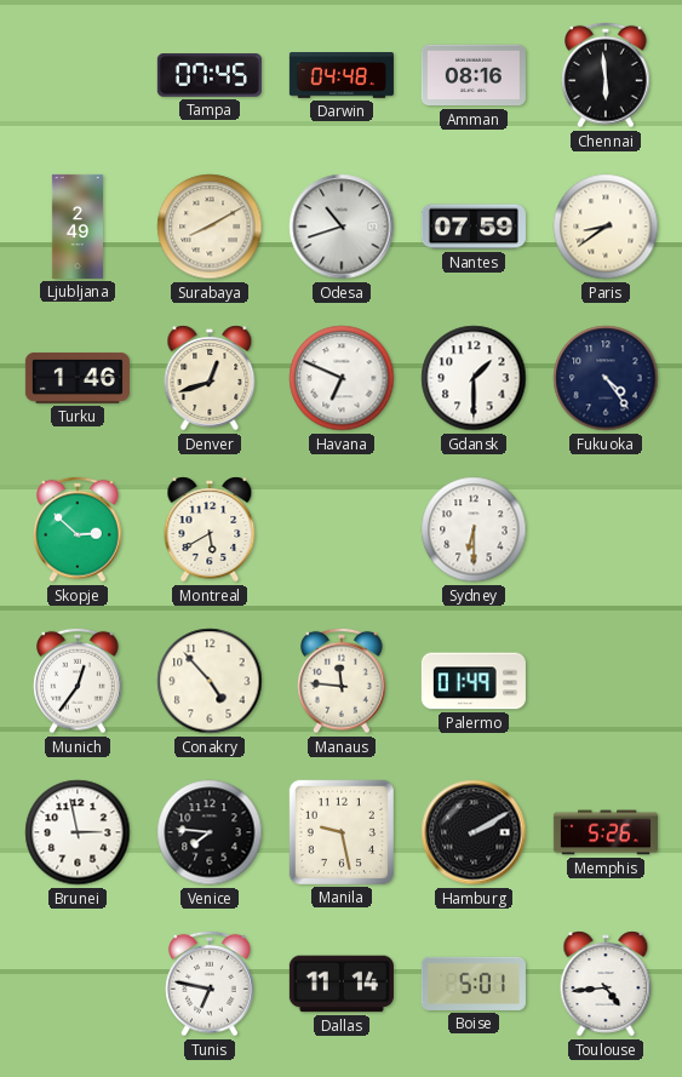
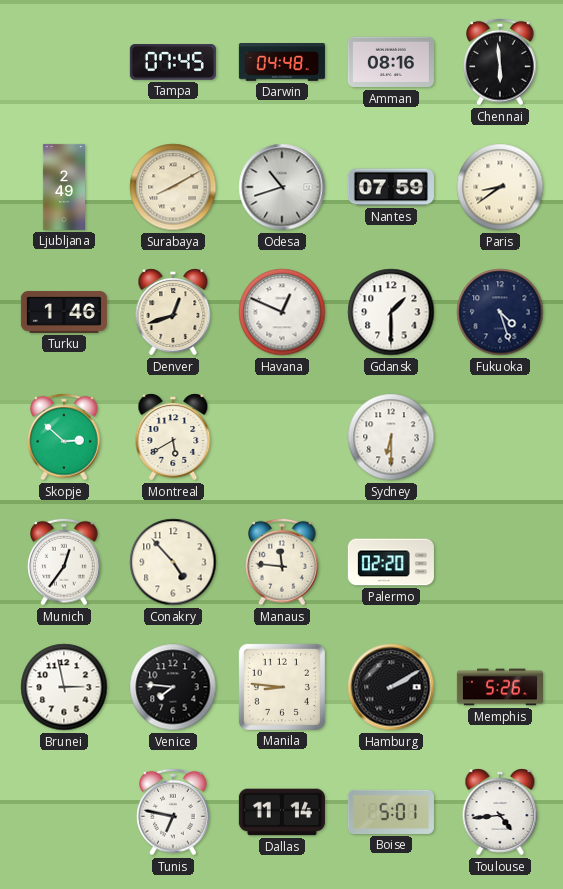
Havana: 6:49 -> 12:49 (282, 312)
Fukuoka: 4:24 -> 4:27 (500, 312)
Palermo: 01:49 -> 02:20 (391, 562)
Manila: 9:28 -> 8:46 (282, 687)
